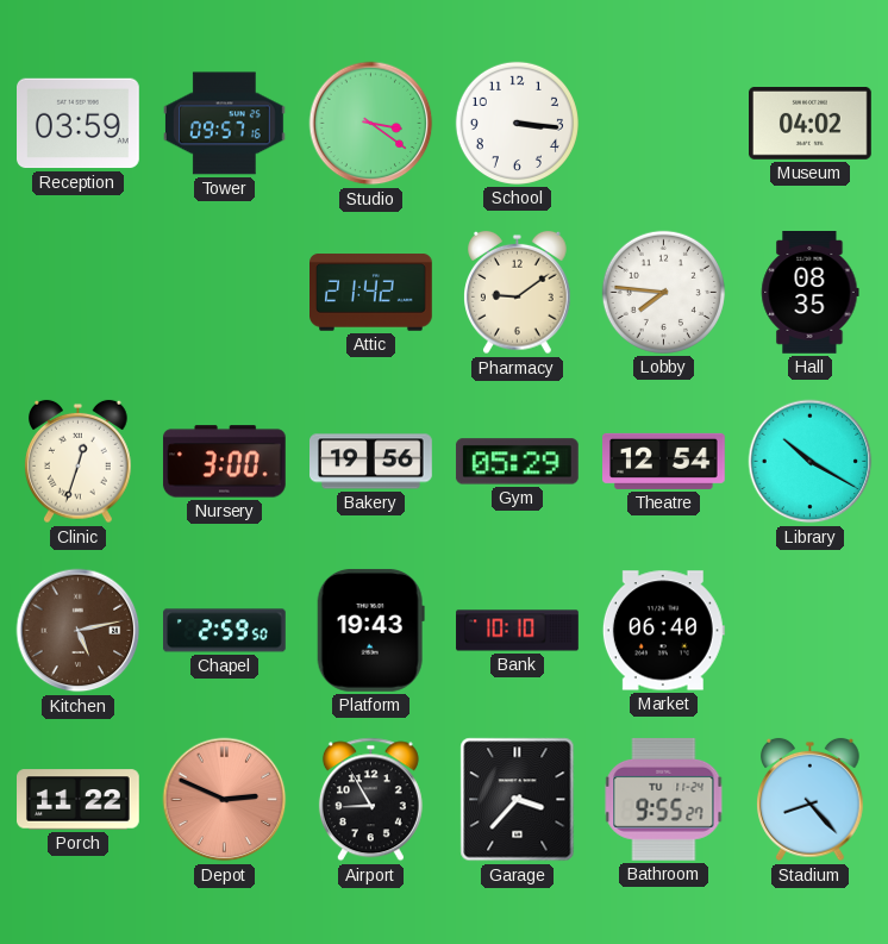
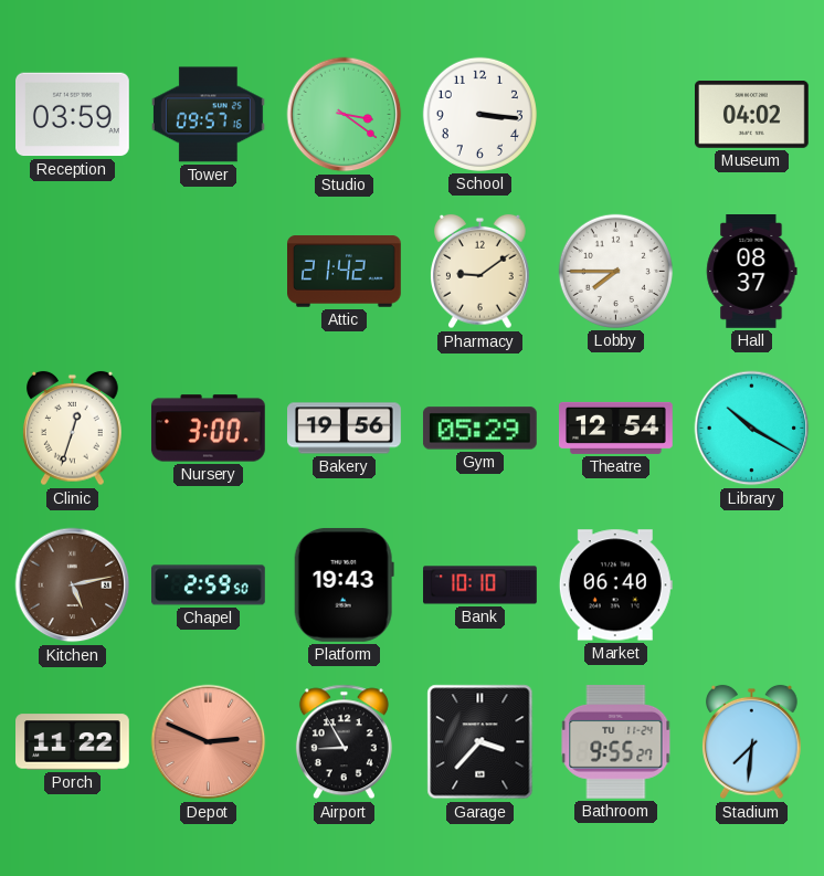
Lobby: 7:46 -> 7:45 (615, 271)
Hall: 08:35 -> 08:37 (752, 272)
Stadium: 8:23 -> 7:31 (752, 742)
